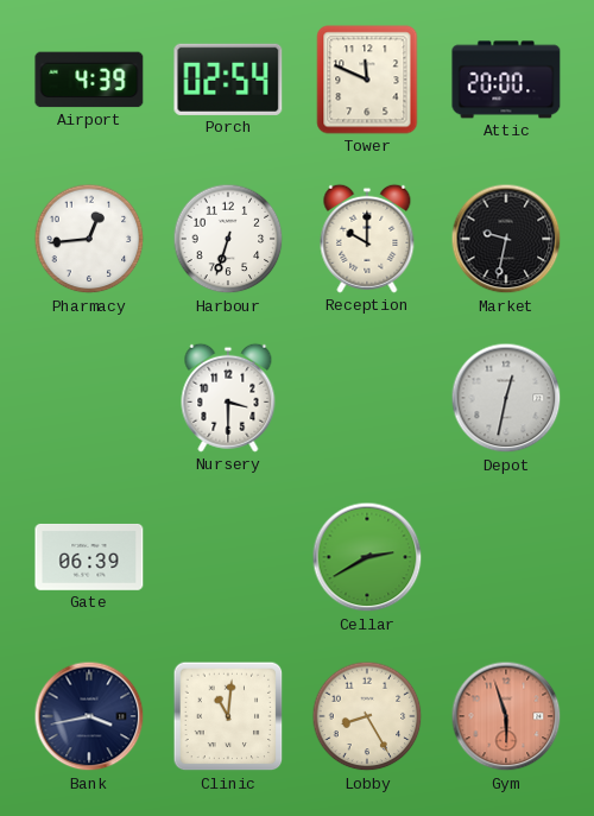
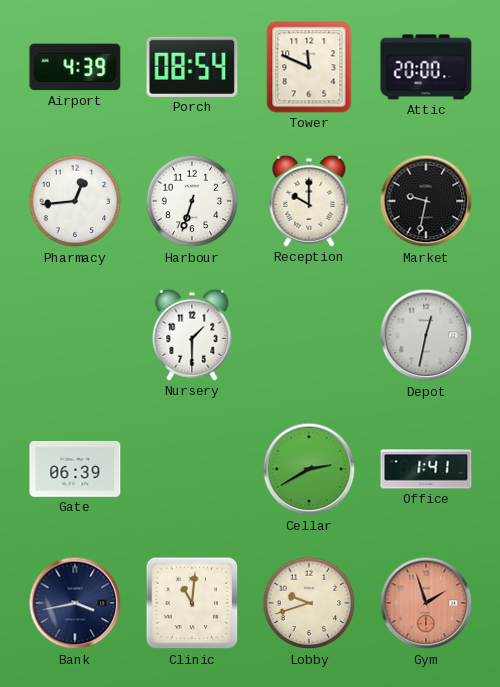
Porch: 02:54 -> 08:54 (192, 67)
Nursery: 3:30 -> 1:30 (192, 335)
Office: none -> 1:41 (426, 469)
Lobby: 8:25 -> 9:42 (309, 603)
Gym: 5:57 -> 1:57 (426, 603)
